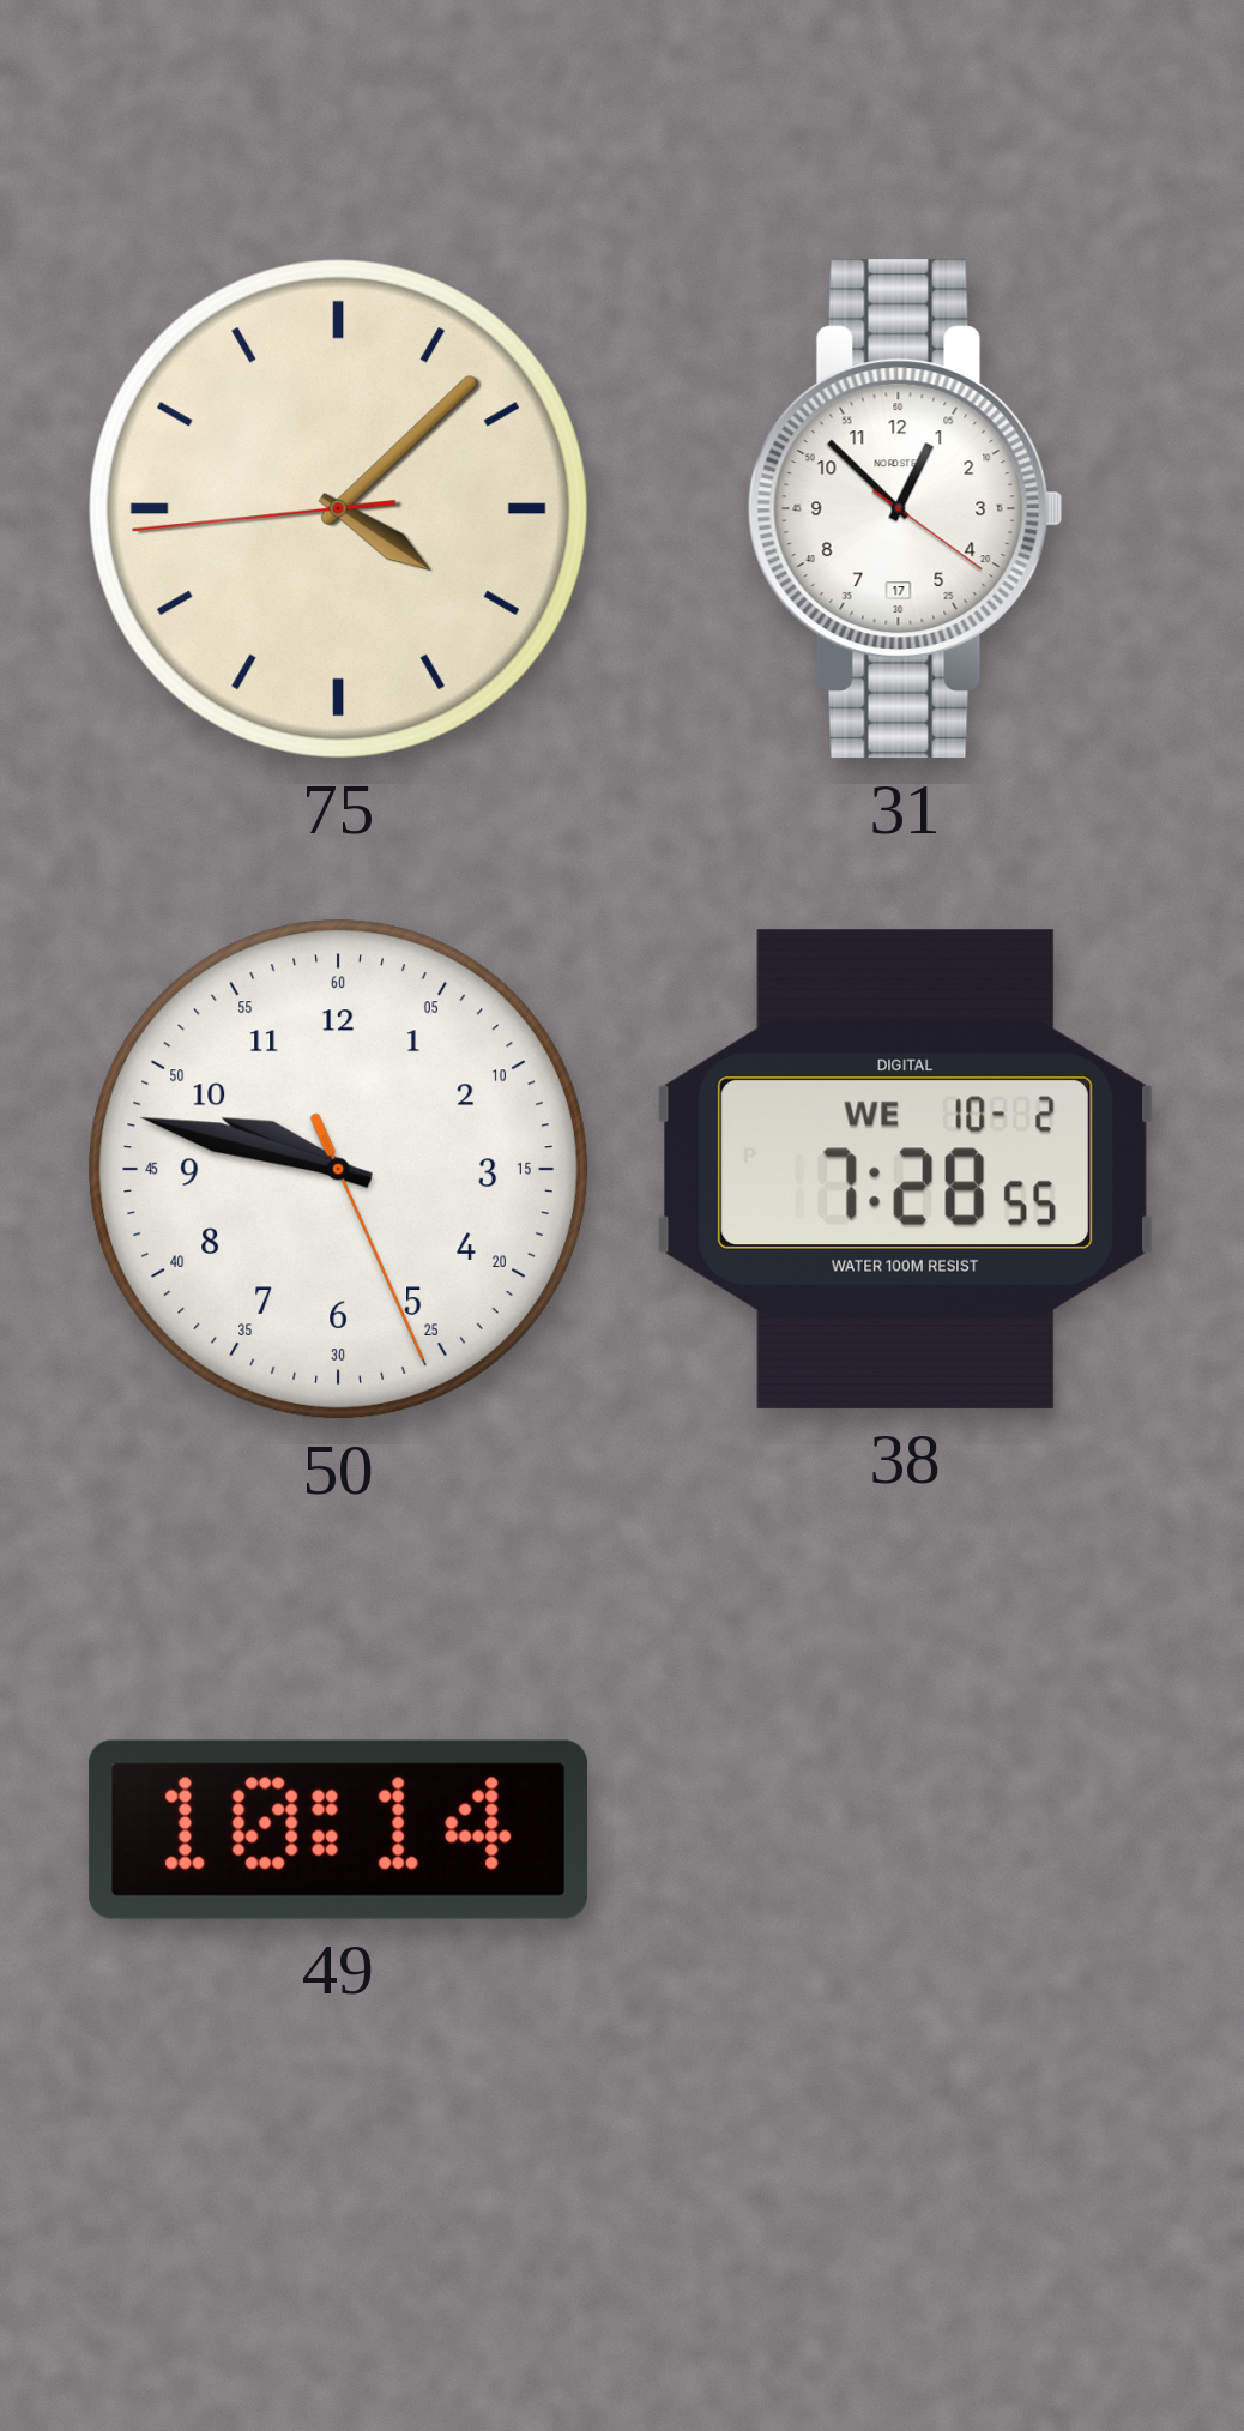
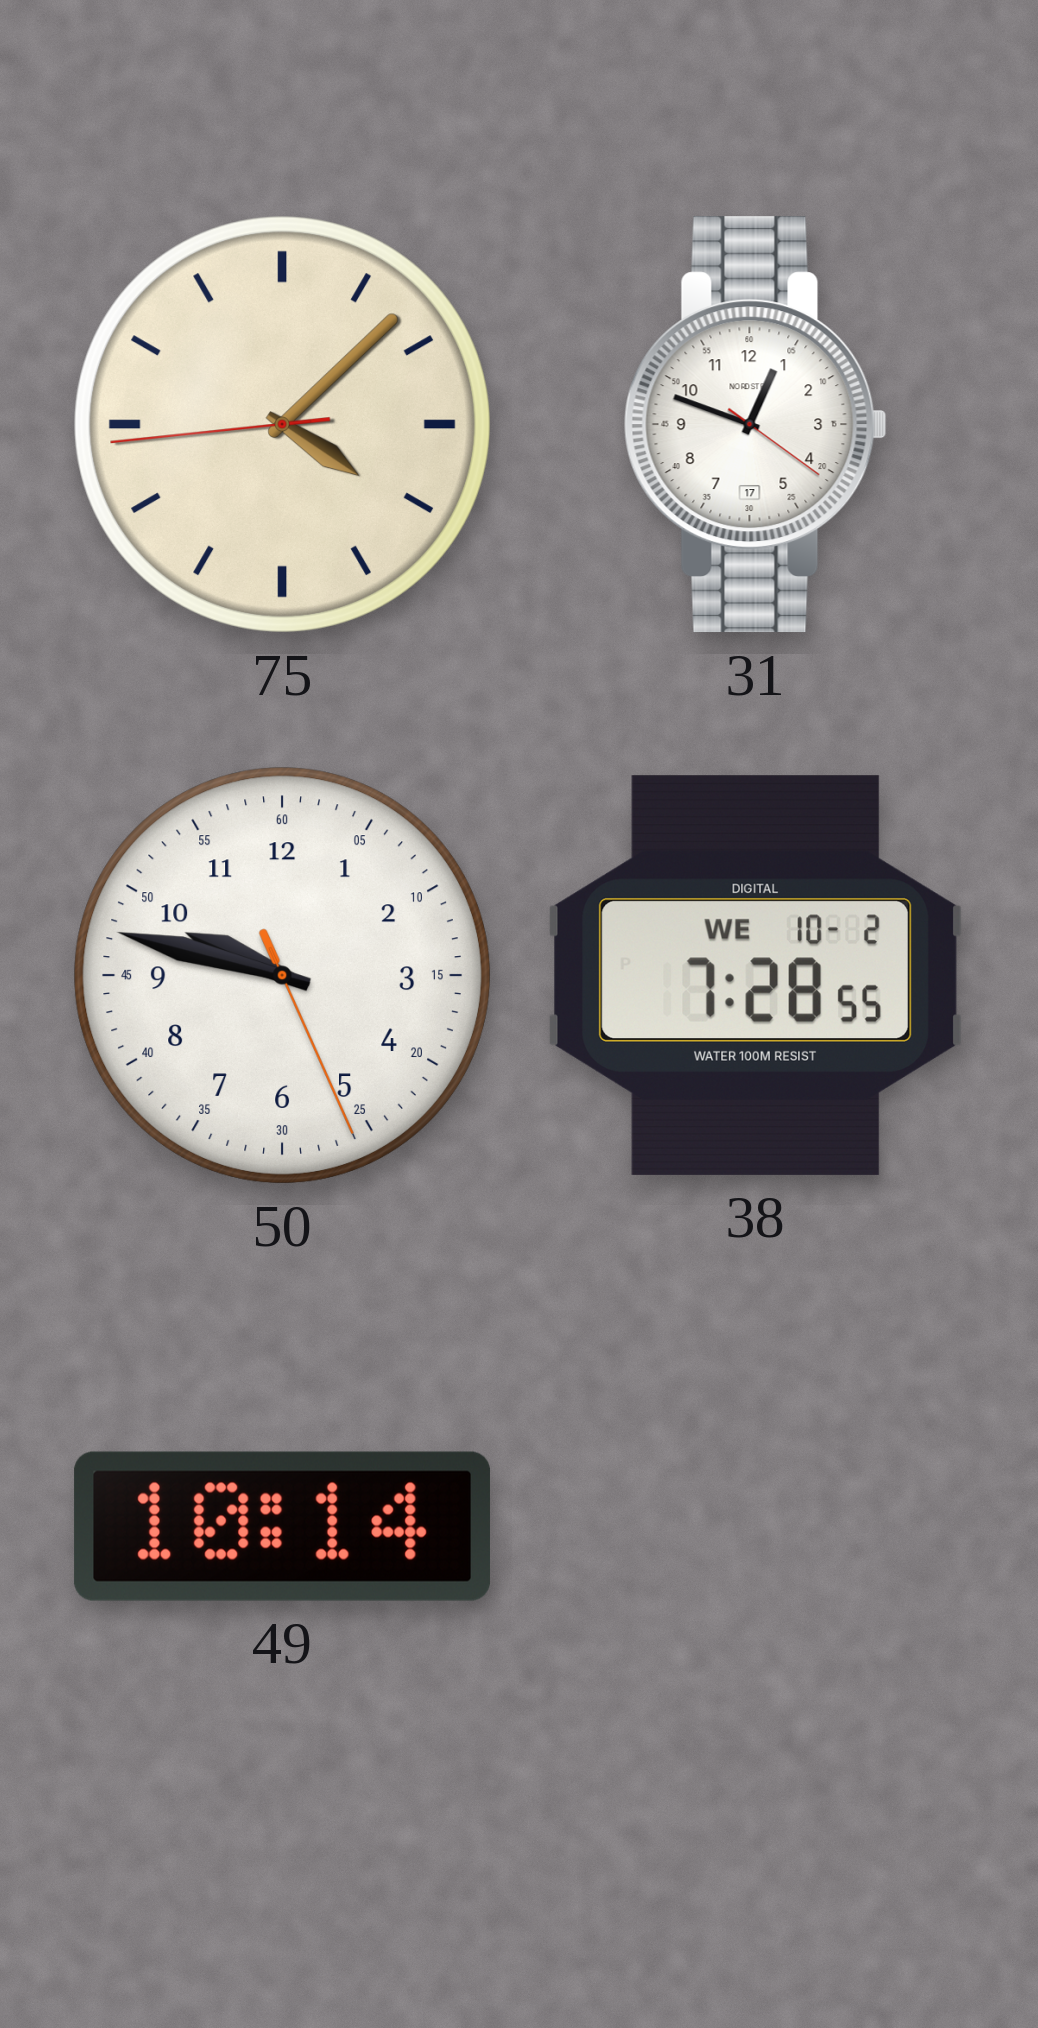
31: 12:52 -> 12:48 (755, 425)
